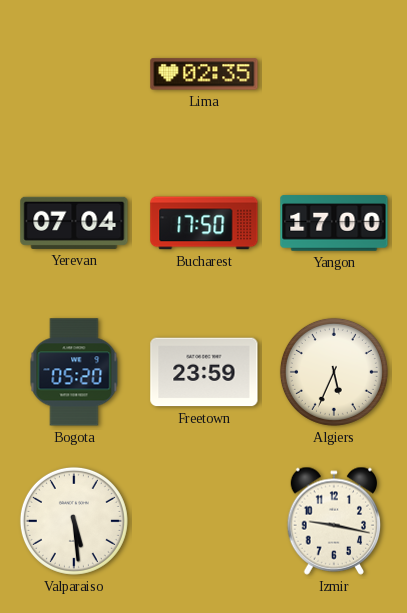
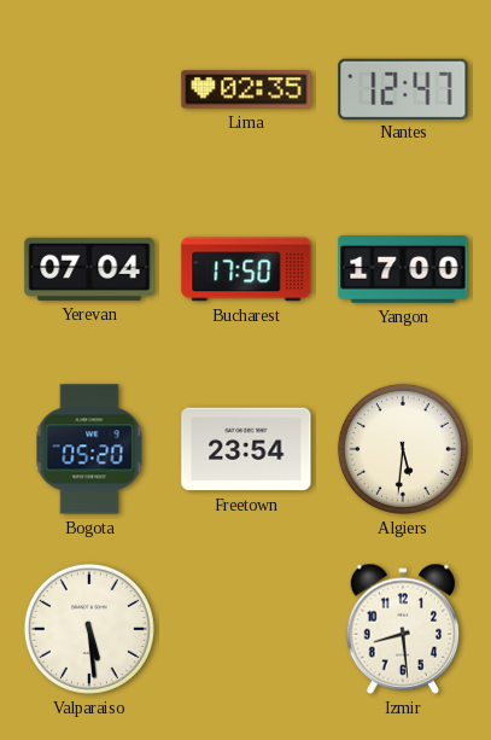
Nantes: none -> 12:47 (403, 88)
Freetown: 23:59 -> 23:54 (246, 449)
Algiers: 5:34 -> 5:31 (403, 449)
Izmir: 9:17 -> 8:29 (403, 629)
